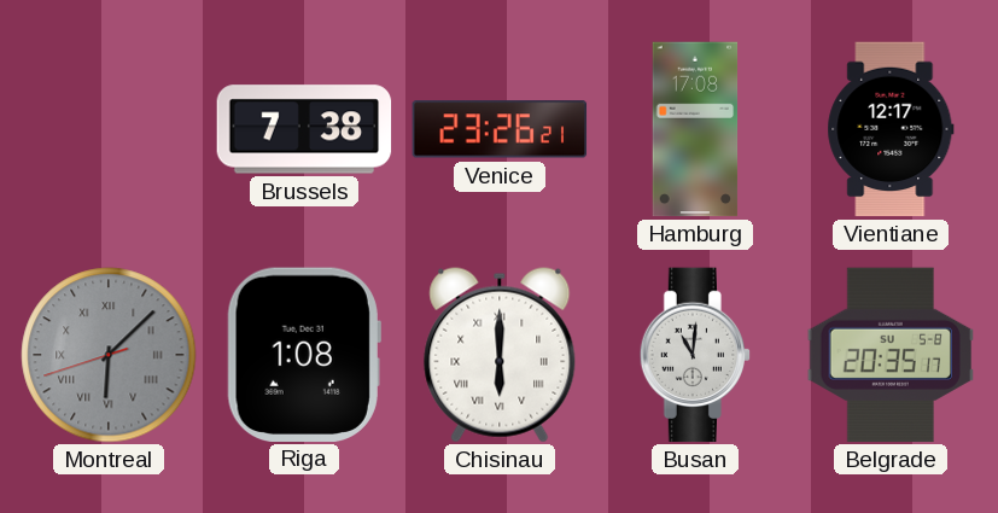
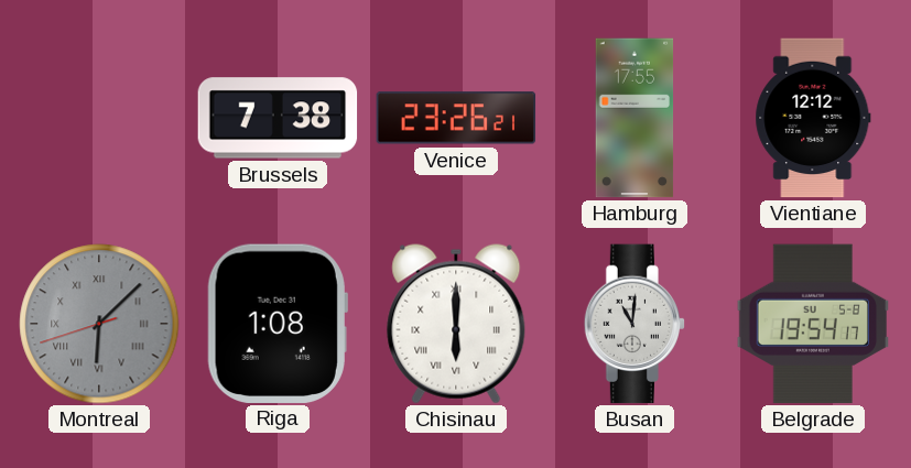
Hamburg: 17:08 -> 17:55 (635, 118)
Vientiane: 12:17 -> 12:12 (813, 118)
Belgrade: 20:35 -> 19:54 (812, 324)
